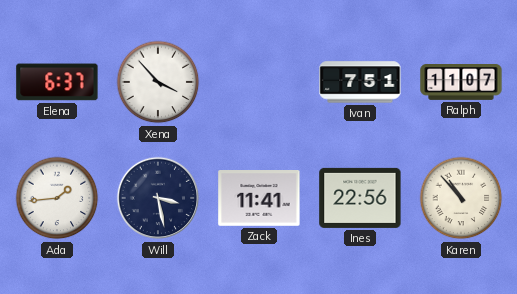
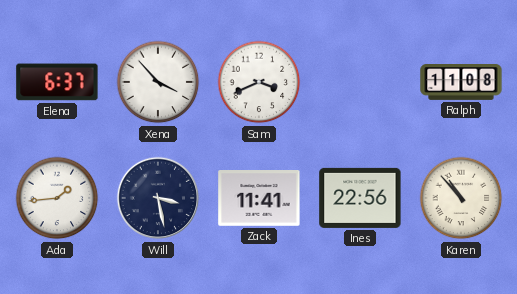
Sam: none -> 3:41 (259, 82)
Ivan: 7:51 -> none (360, 82)
Ralph: 11:07 -> 11:08 (461, 83)
